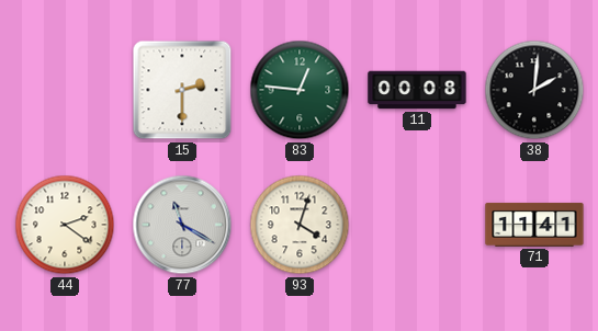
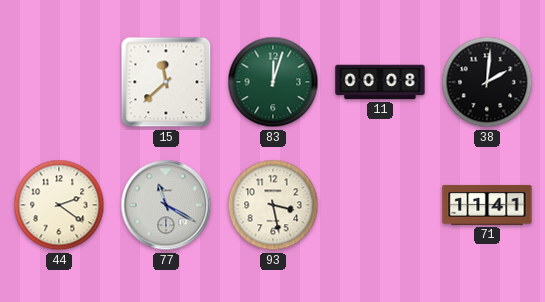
15: 2:30 -> 11:38 (166, 82)
83: 12:46 -> 12:03 (273, 82)
93: 4:03 -> 3:28 (273, 205)
